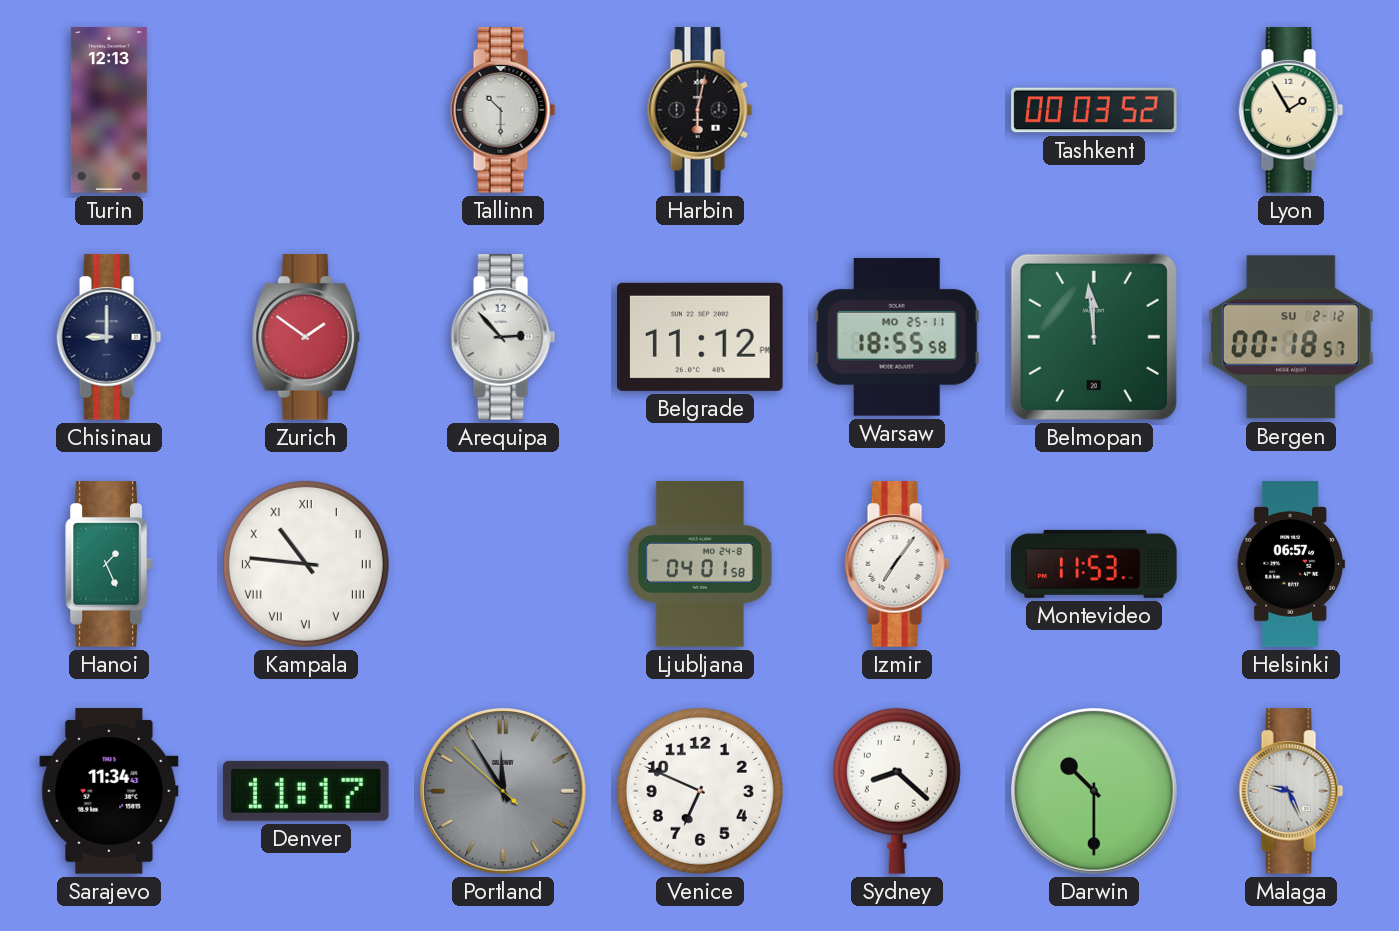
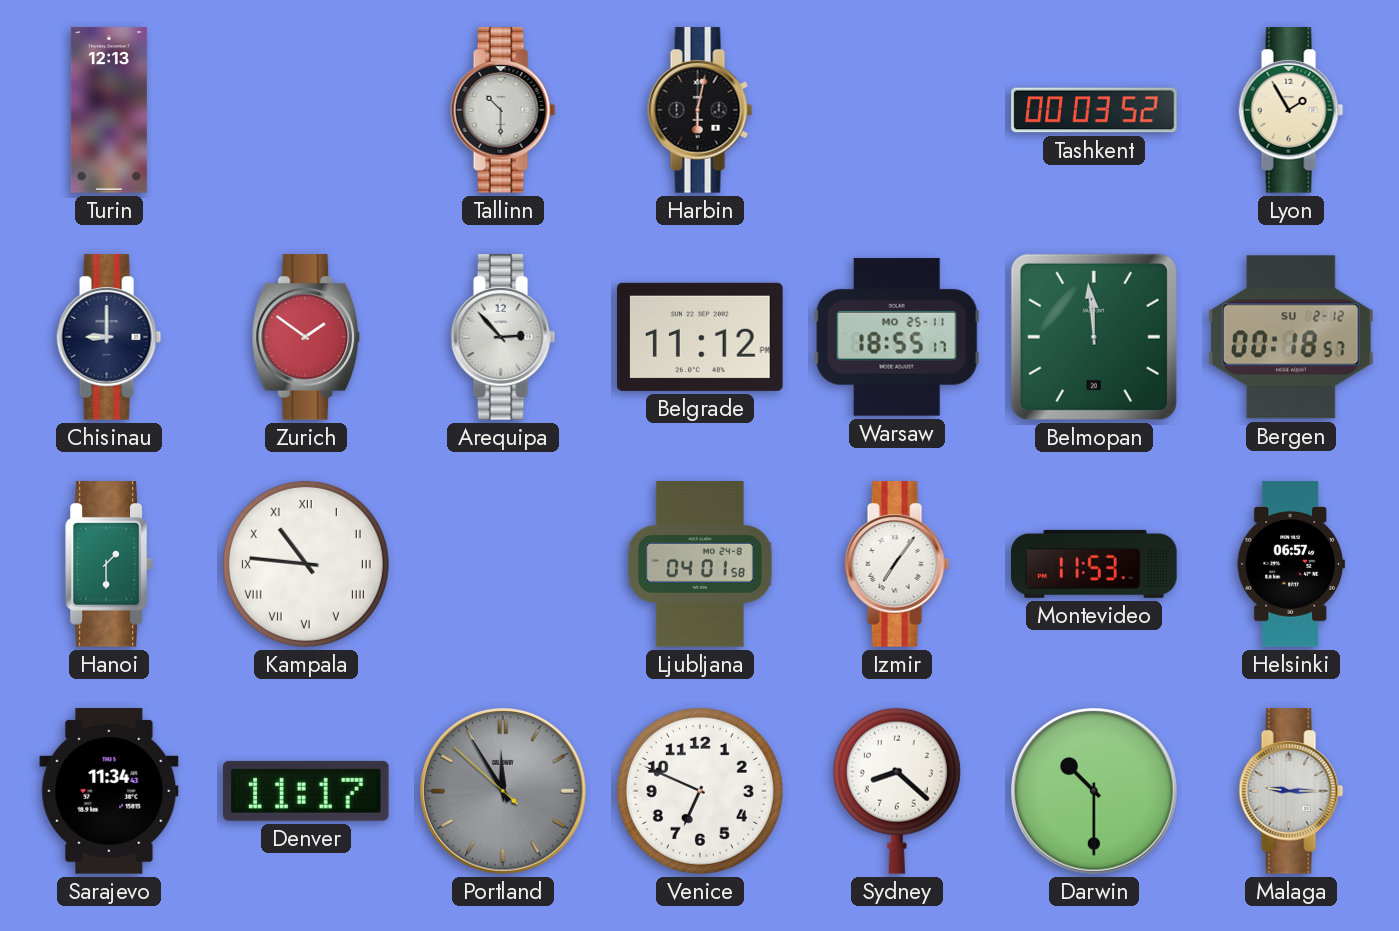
Warsaw: 18:55:58 -> 18:55:17 (897, 337)
Hanoi: 1:26 -> 1:30 (109, 564)
Malaga: 9:26 -> 9:15 (1291, 791)
